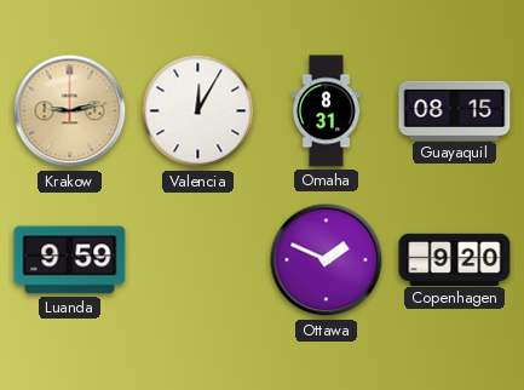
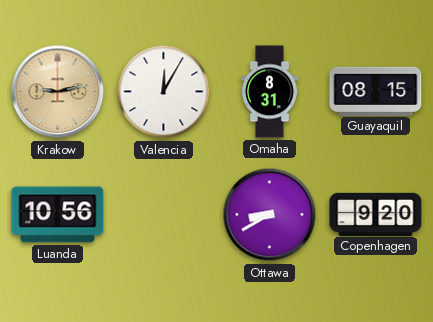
Luanda: 9:59 -> 10:56 (58, 215)
Ottawa: 1:49 -> 8:40 (270, 215)
